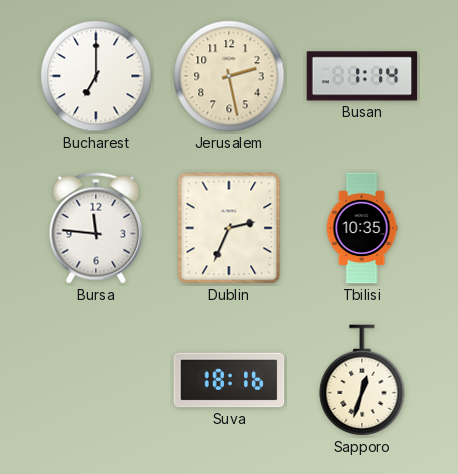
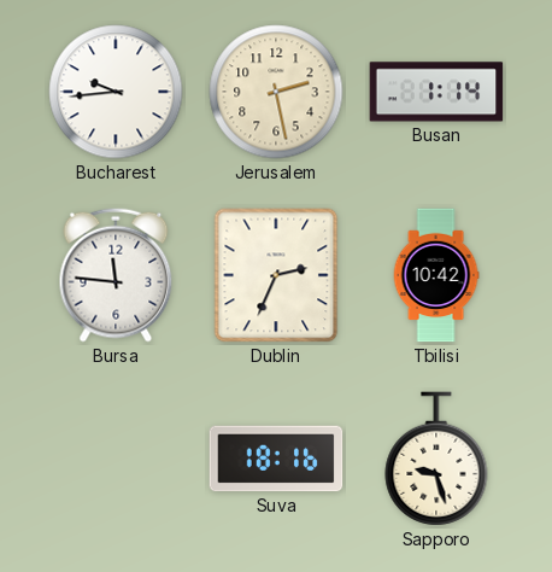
Bucharest: 7:00 -> 9:44 (116, 92)
Tbilisi: 10:35 -> 10:42 (436, 275)
Sapporo: 12:33 -> 9:27 (436, 459)
